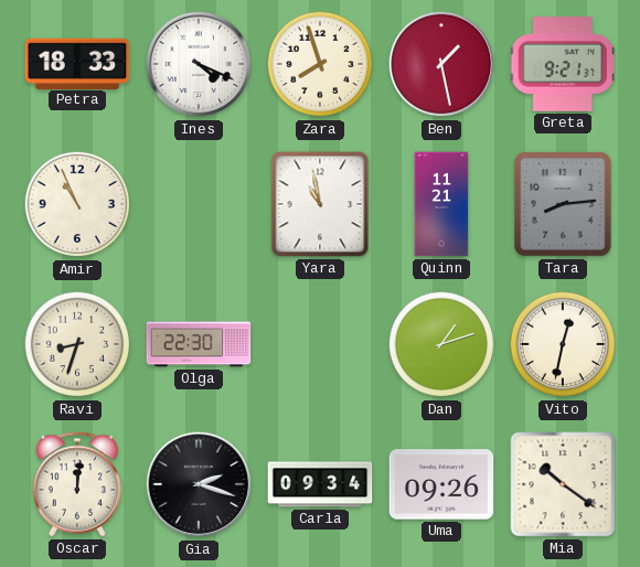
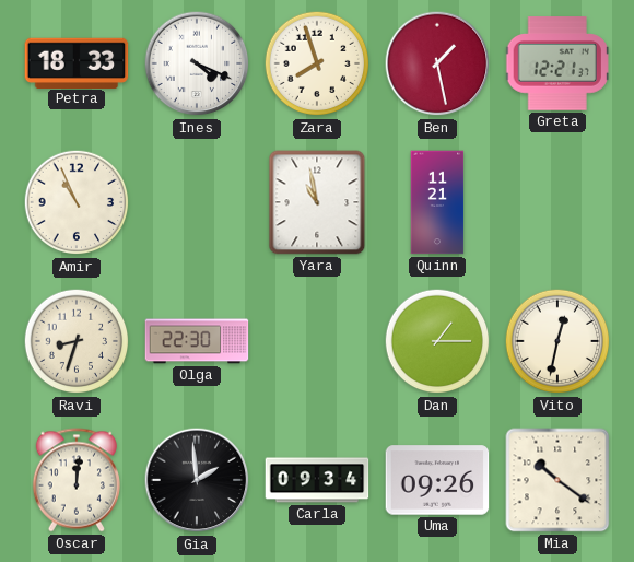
Greta: 9:21 -> 12:21 (557, 63)
Tara: 8:14 -> none (563, 204)
Dan: 1:12 -> 1:15 (437, 341)
Gia: 2:18 -> 1:59 (197, 480)
